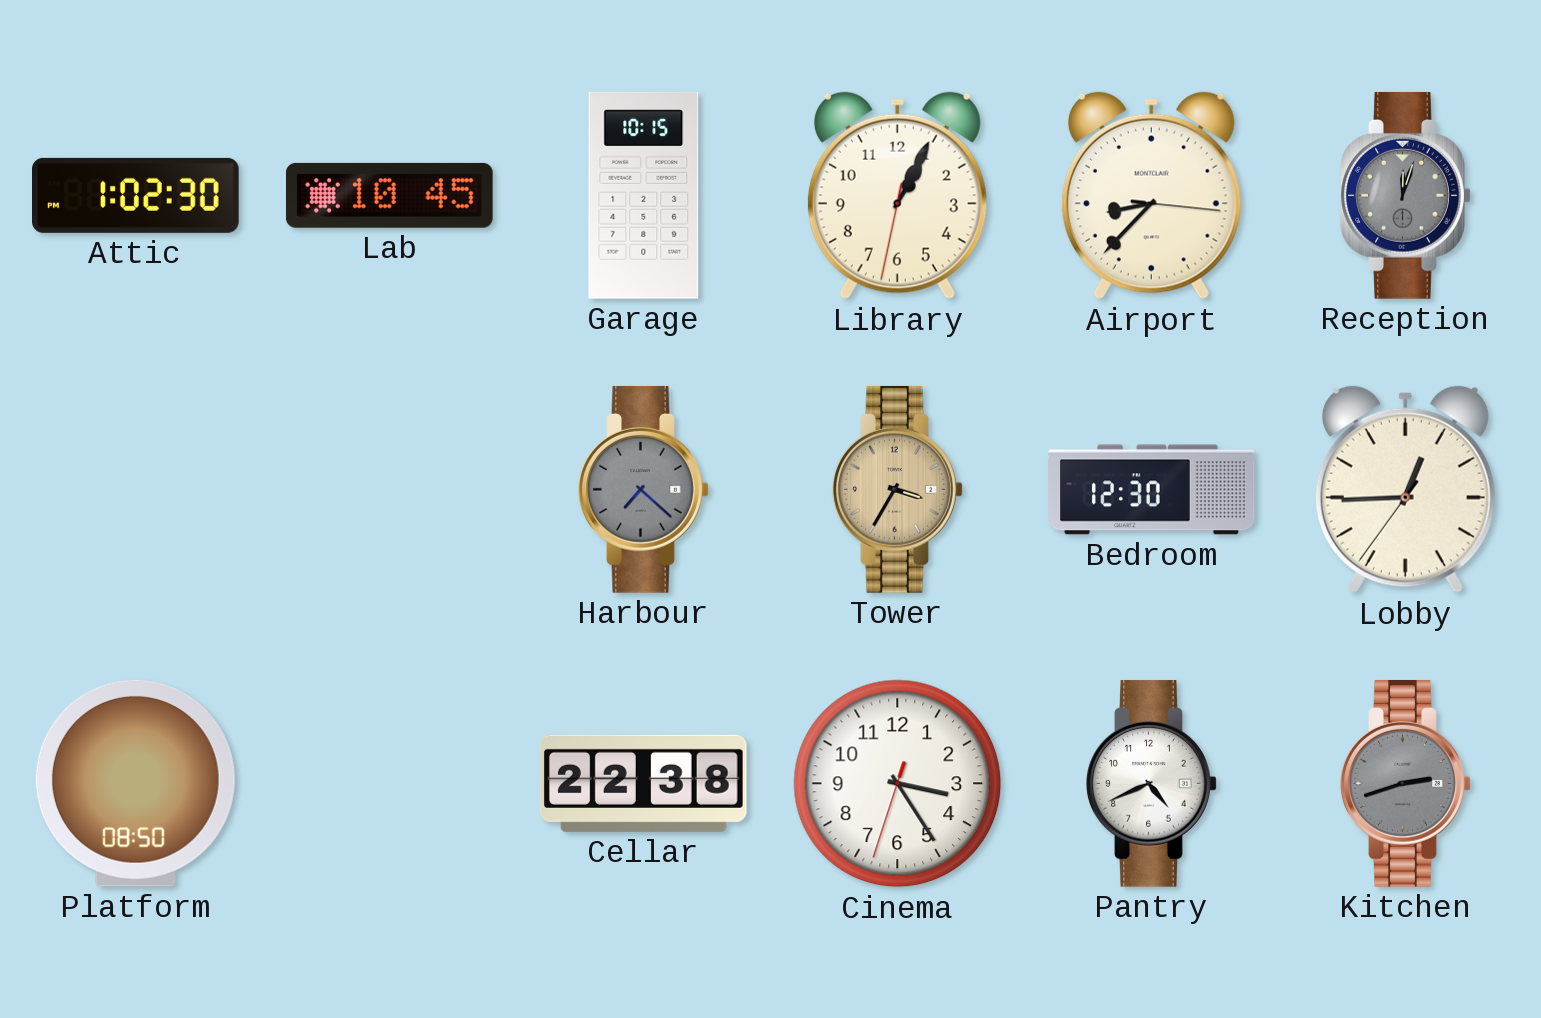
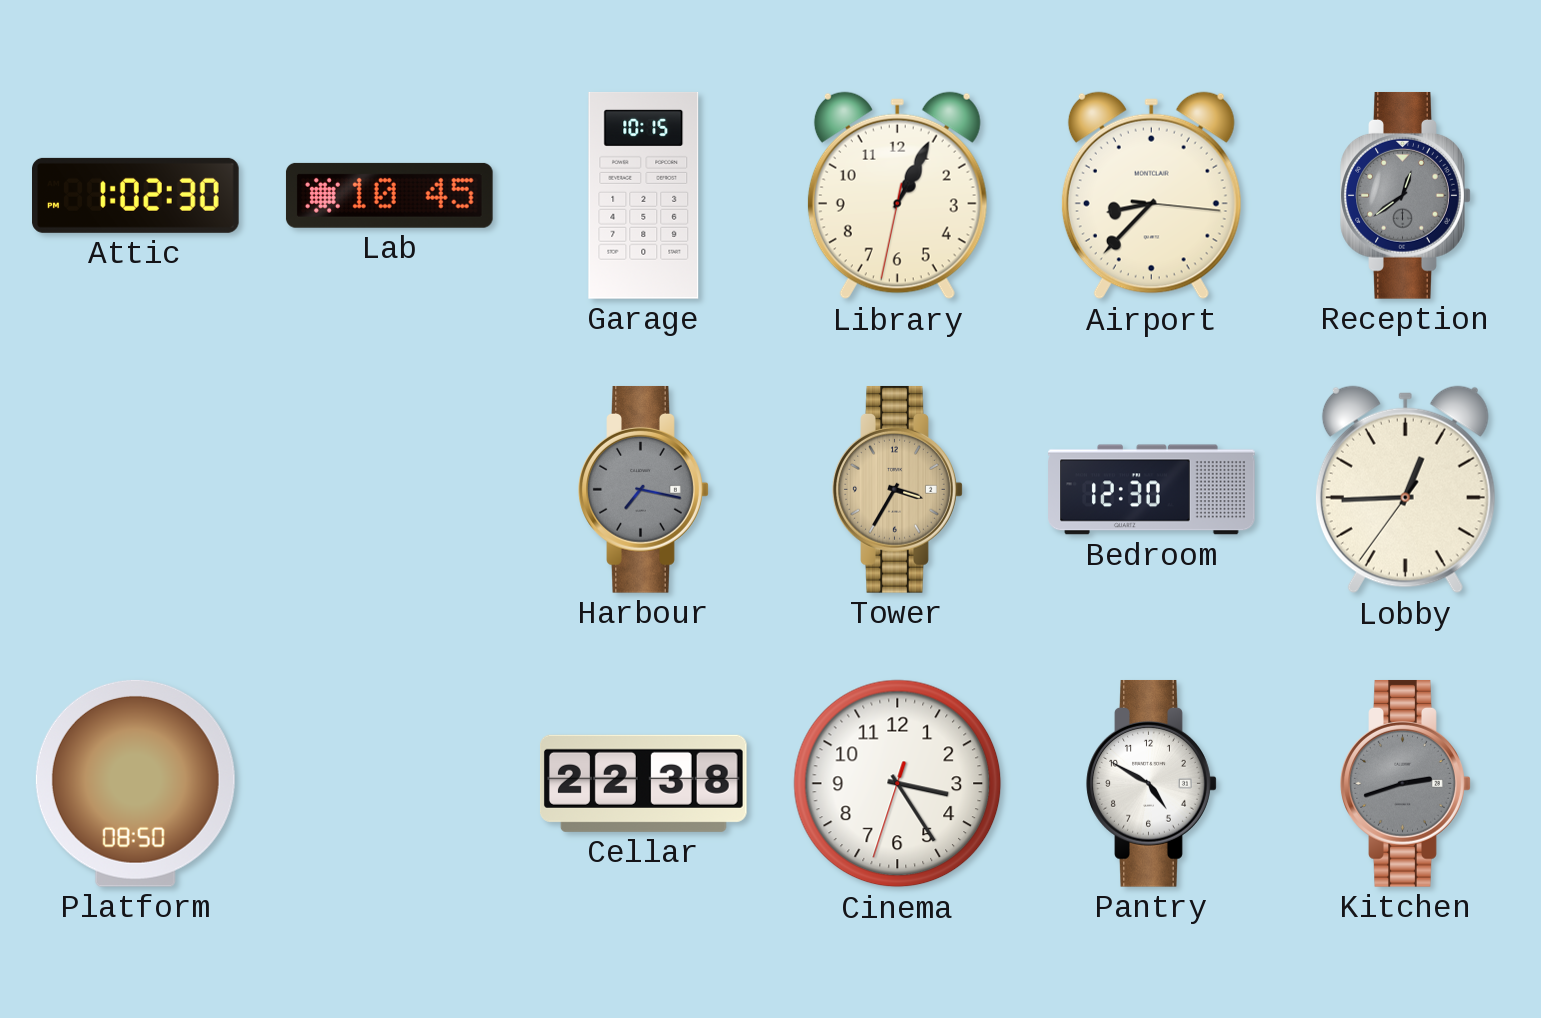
Reception: 12:03 -> 12:39 (1406, 195)
Harbour: 7:22 -> 7:17 (644, 489)
Pantry: 4:41 -> 4:50 (1152, 783)
